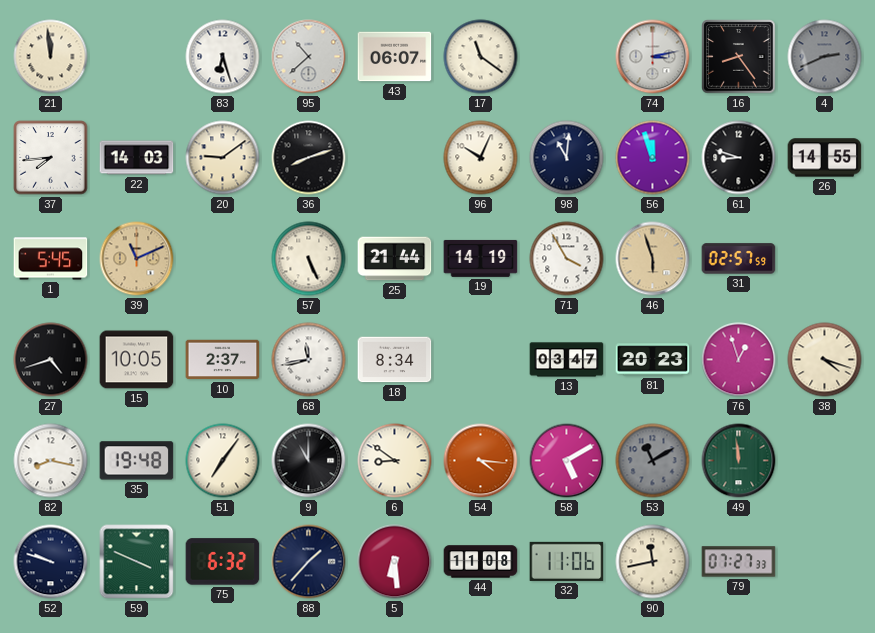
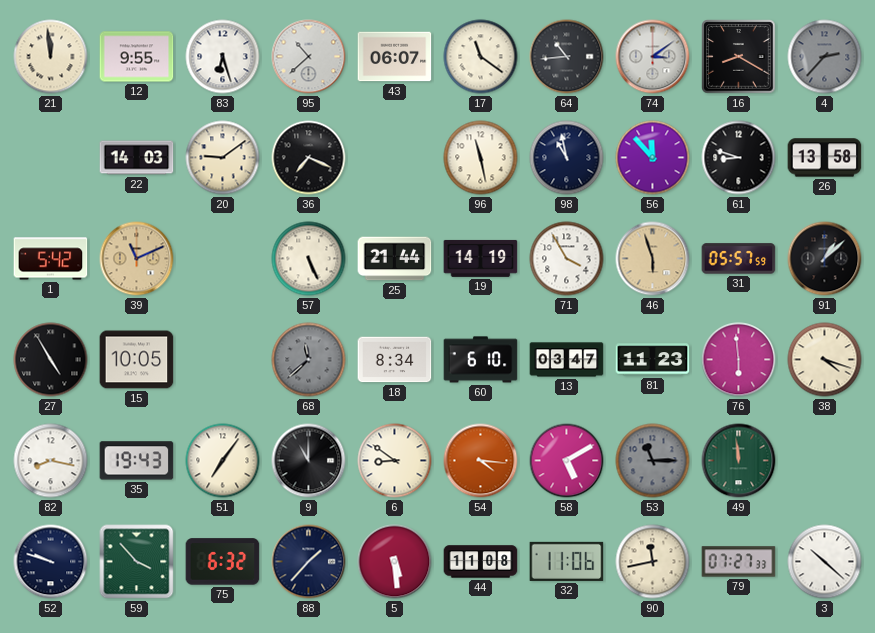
12: none -> 9:55 (137, 57)
64: none -> 10:44 (567, 57)
74: 3:13 -> 3:09 (653, 57)
16: 8:24 -> 8:20 (739, 57)
4: 2:41 -> 2:37 (825, 57)
37: 7:44 -> none (51, 158)
36: 8:12 -> 7:19 (309, 158)
96: 10:04 -> 11:28 (481, 158)
98: 11:01 -> 10:58 (567, 158)
56: 11:57 -> 11:53 (653, 158)
26: 14:55 -> 13:58 (825, 158)
1: 5:45 -> 5:42 (51, 259)
31: 02:57 -> 05:57 (739, 259)
91: none -> 1:08 (825, 259)
27: 4:42 -> 4:55 (51, 360)
10: 2:37 -> none (223, 360)
68: 11:43 -> 11:38 (309, 360)
68 dial: white -> grey (309, 360)
60: none -> 6:10 (481, 360)
81: 20:23 -> 11:23 (653, 360)
76: 12:57 -> 5:59 (739, 360)
35: 19:48 -> 19:43 (137, 461)
53: 11:10 -> 11:15 (653, 461)
59: 3:49 -> 3:53 (137, 562)
5: 6:29 -> 5:29 (395, 562)
3: none -> 10:22 (825, 562)
